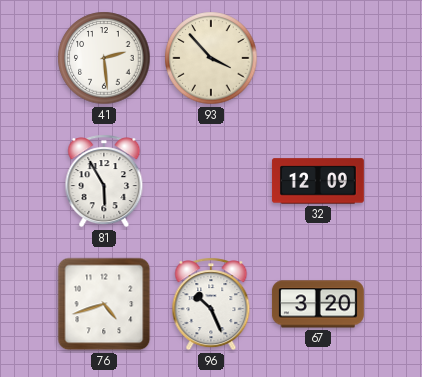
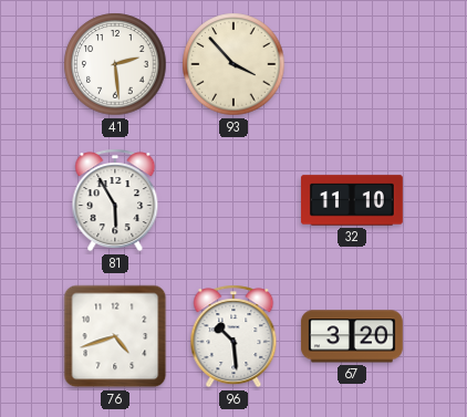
32: 12:09 -> 11:10 (352, 200)
96: 10:26 -> 10:29 (233, 336)
